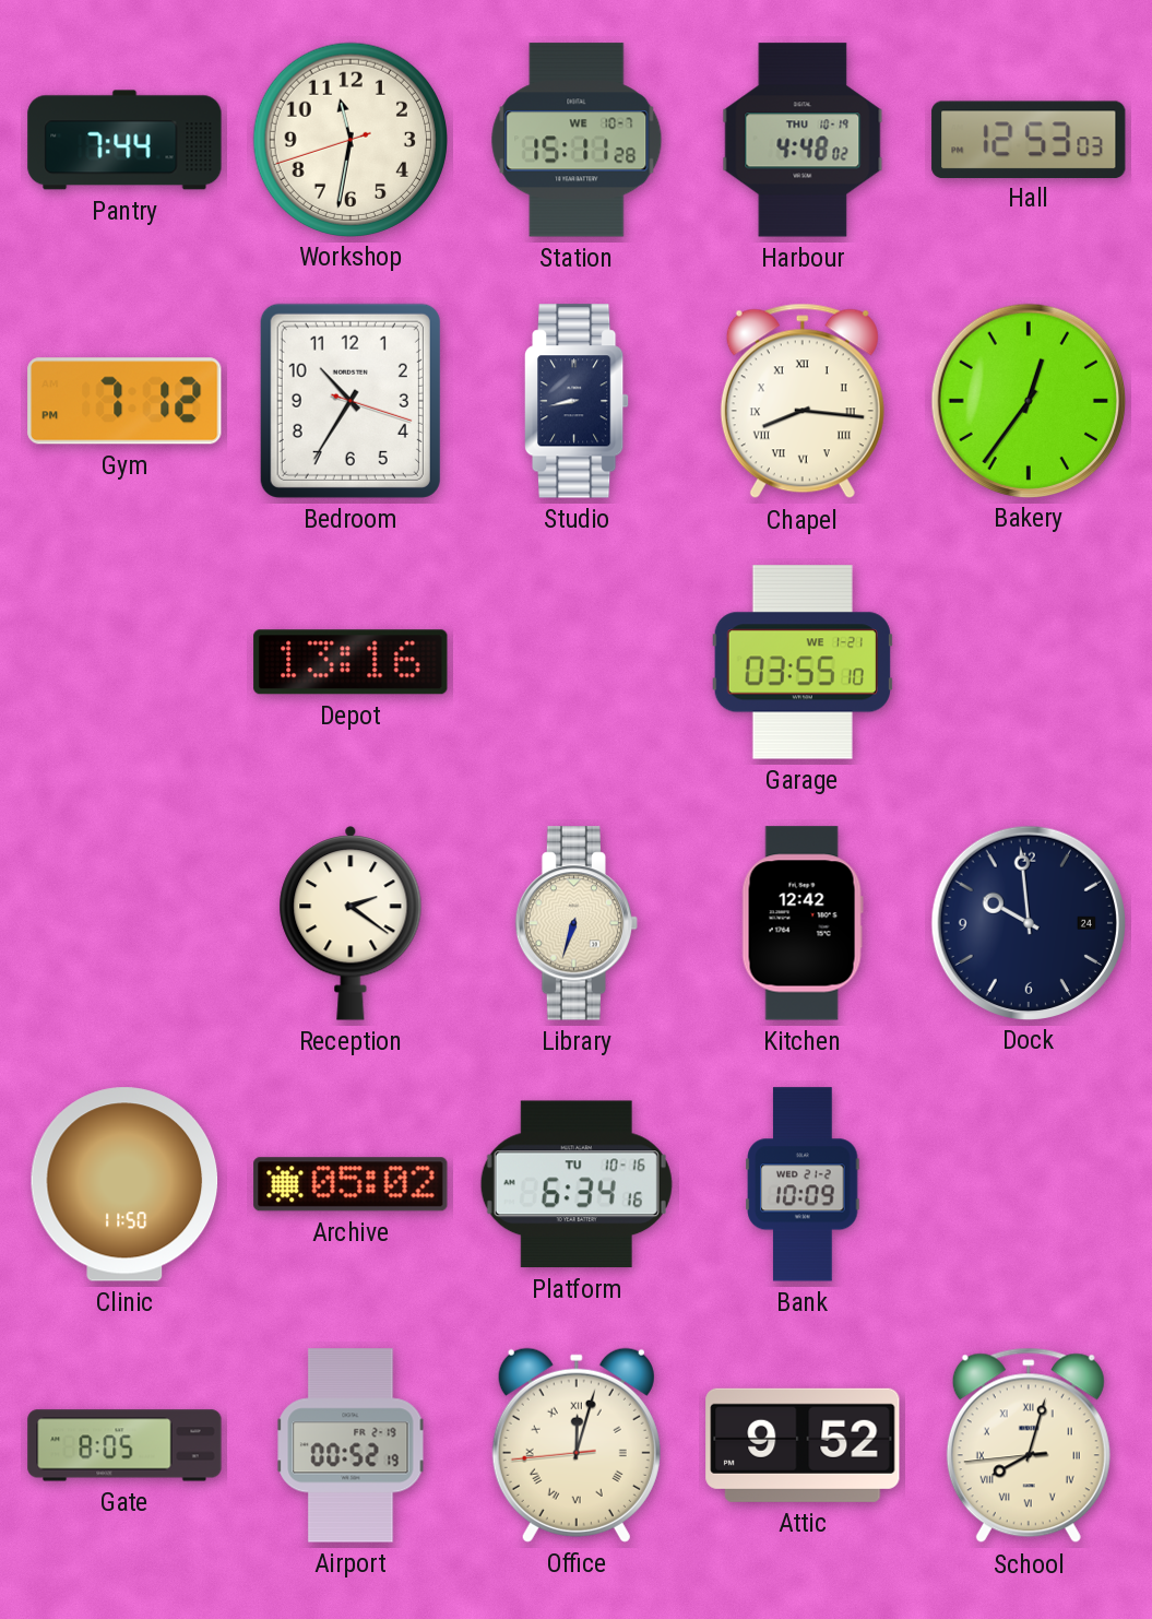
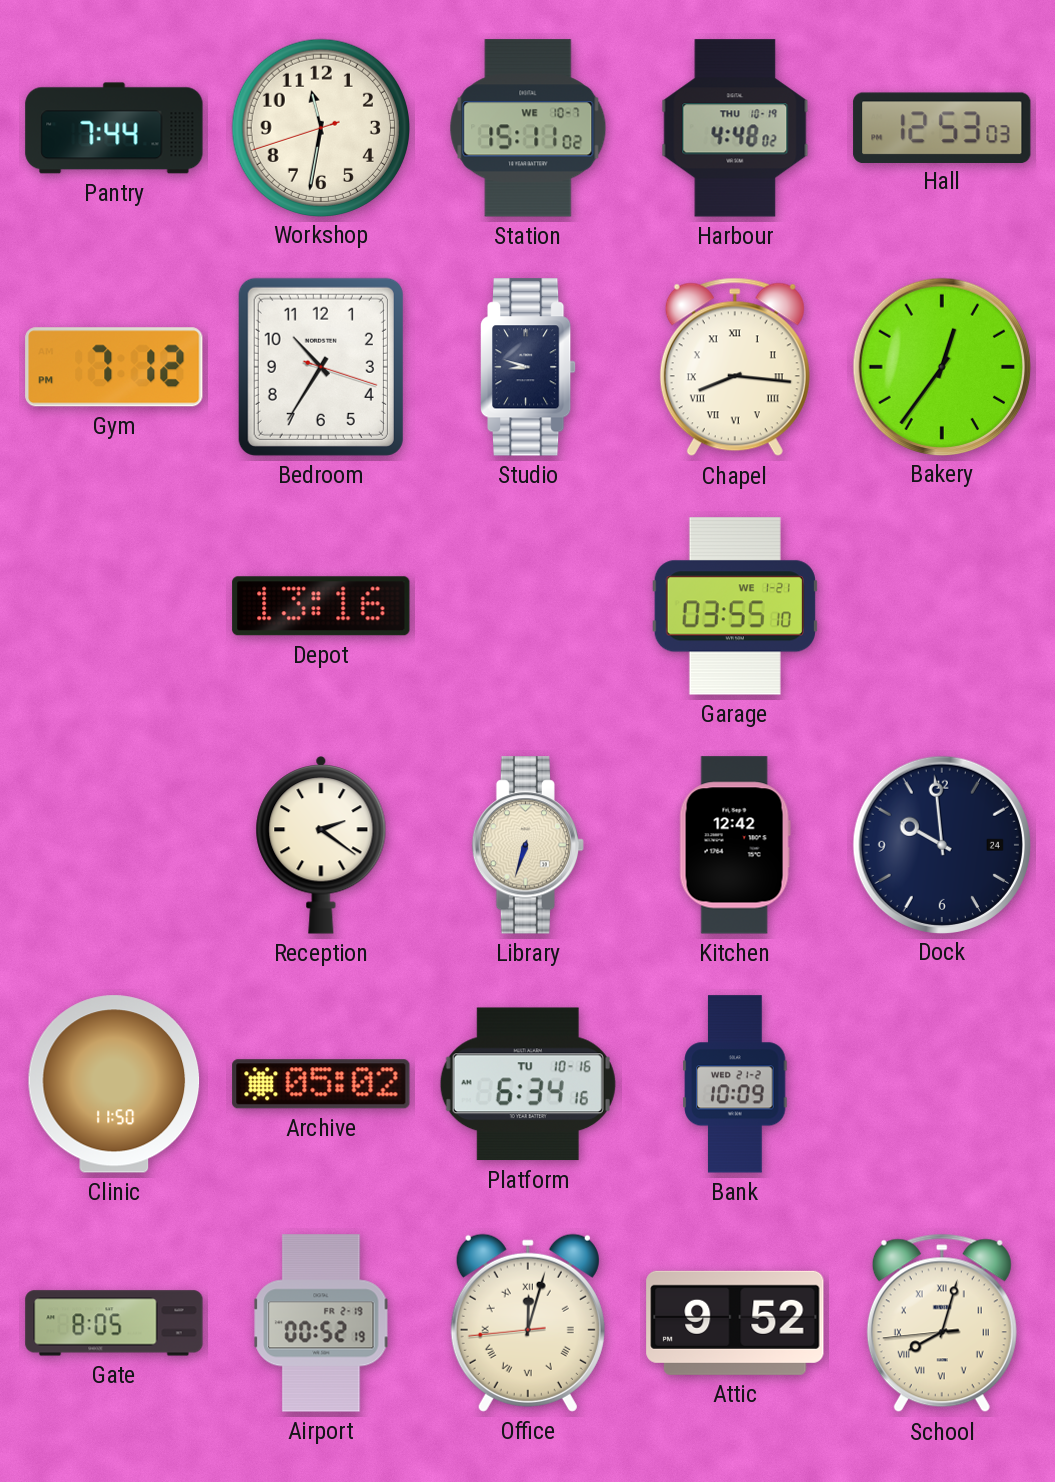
Station: 15:11:28 -> 15:11:02 (528, 128)
Studio: 8:43 -> 8:48 (528, 367)
